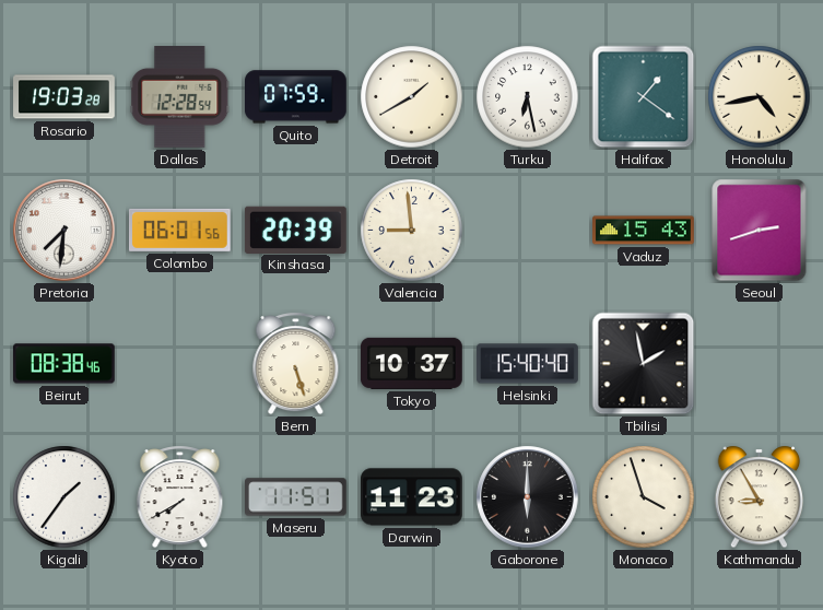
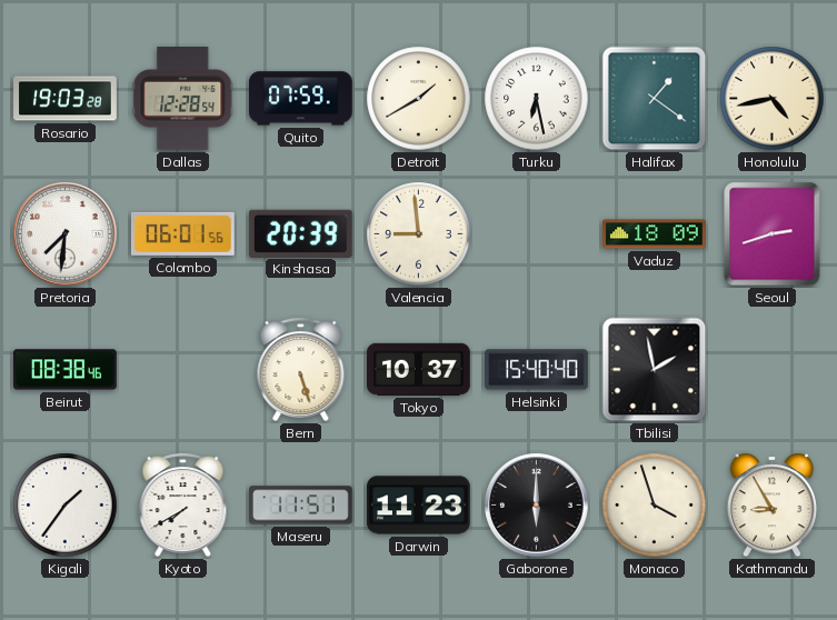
Vaduz: 15:43 -> 18:09 (655, 234)
